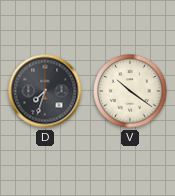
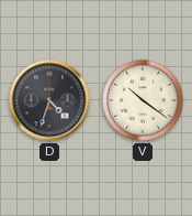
D: 7:33 -> 4:33 (49, 100)
